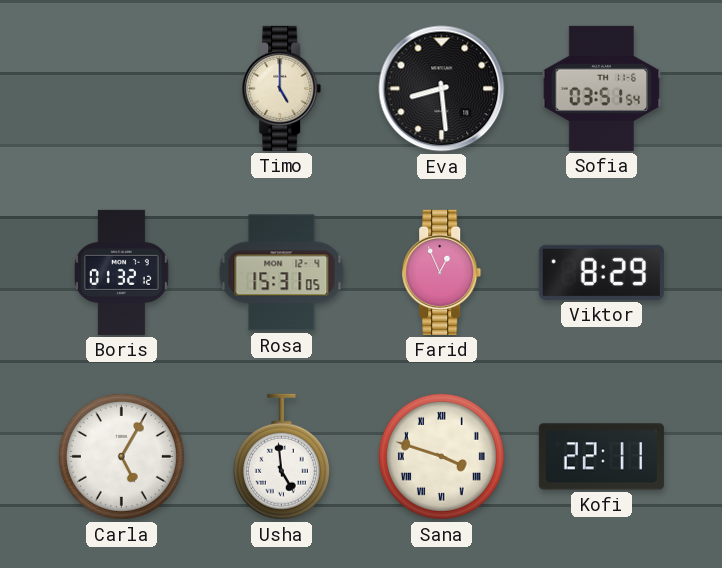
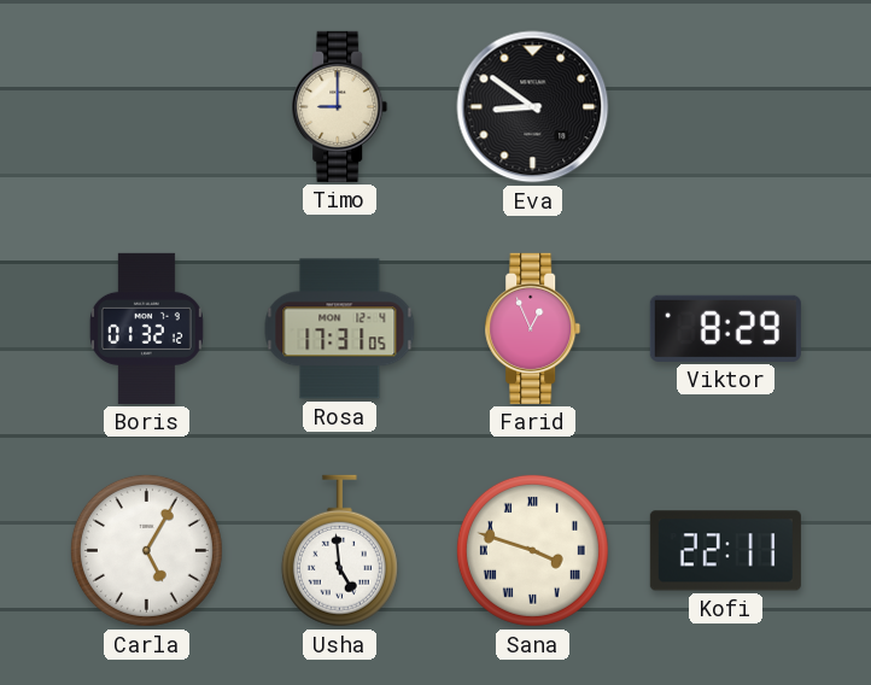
Timo: 5:00 -> 9:00 (340, 106)
Eva: 8:29 -> 8:51 (533, 107)
Sofia: 03:51 -> none (602, 88)
Rosa: 15:31 -> 17:31 (340, 329)
